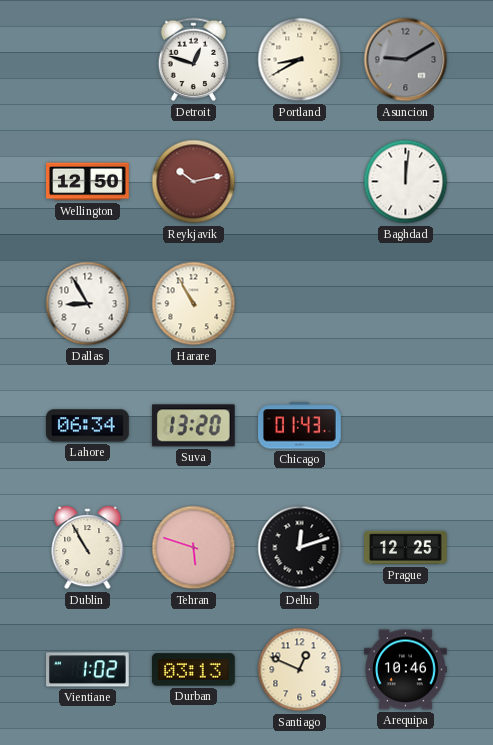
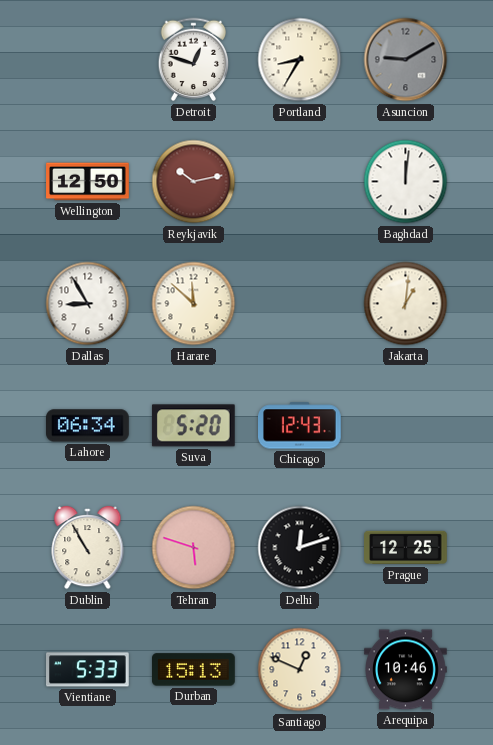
Portland: 8:40 -> 8:35 (300, 60)
Harare: 10:55 -> 11:52 (194, 304)
Jakarta: none -> 1:01 (406, 304)
Suva: 13:20 -> 5:20 (193, 426)
Chicago: 01:43 -> 12:43 (300, 426)
Vientiane: 1:02 -> 5:33 (88, 670)
Durban: 03:13 -> 15:13 (194, 670)
